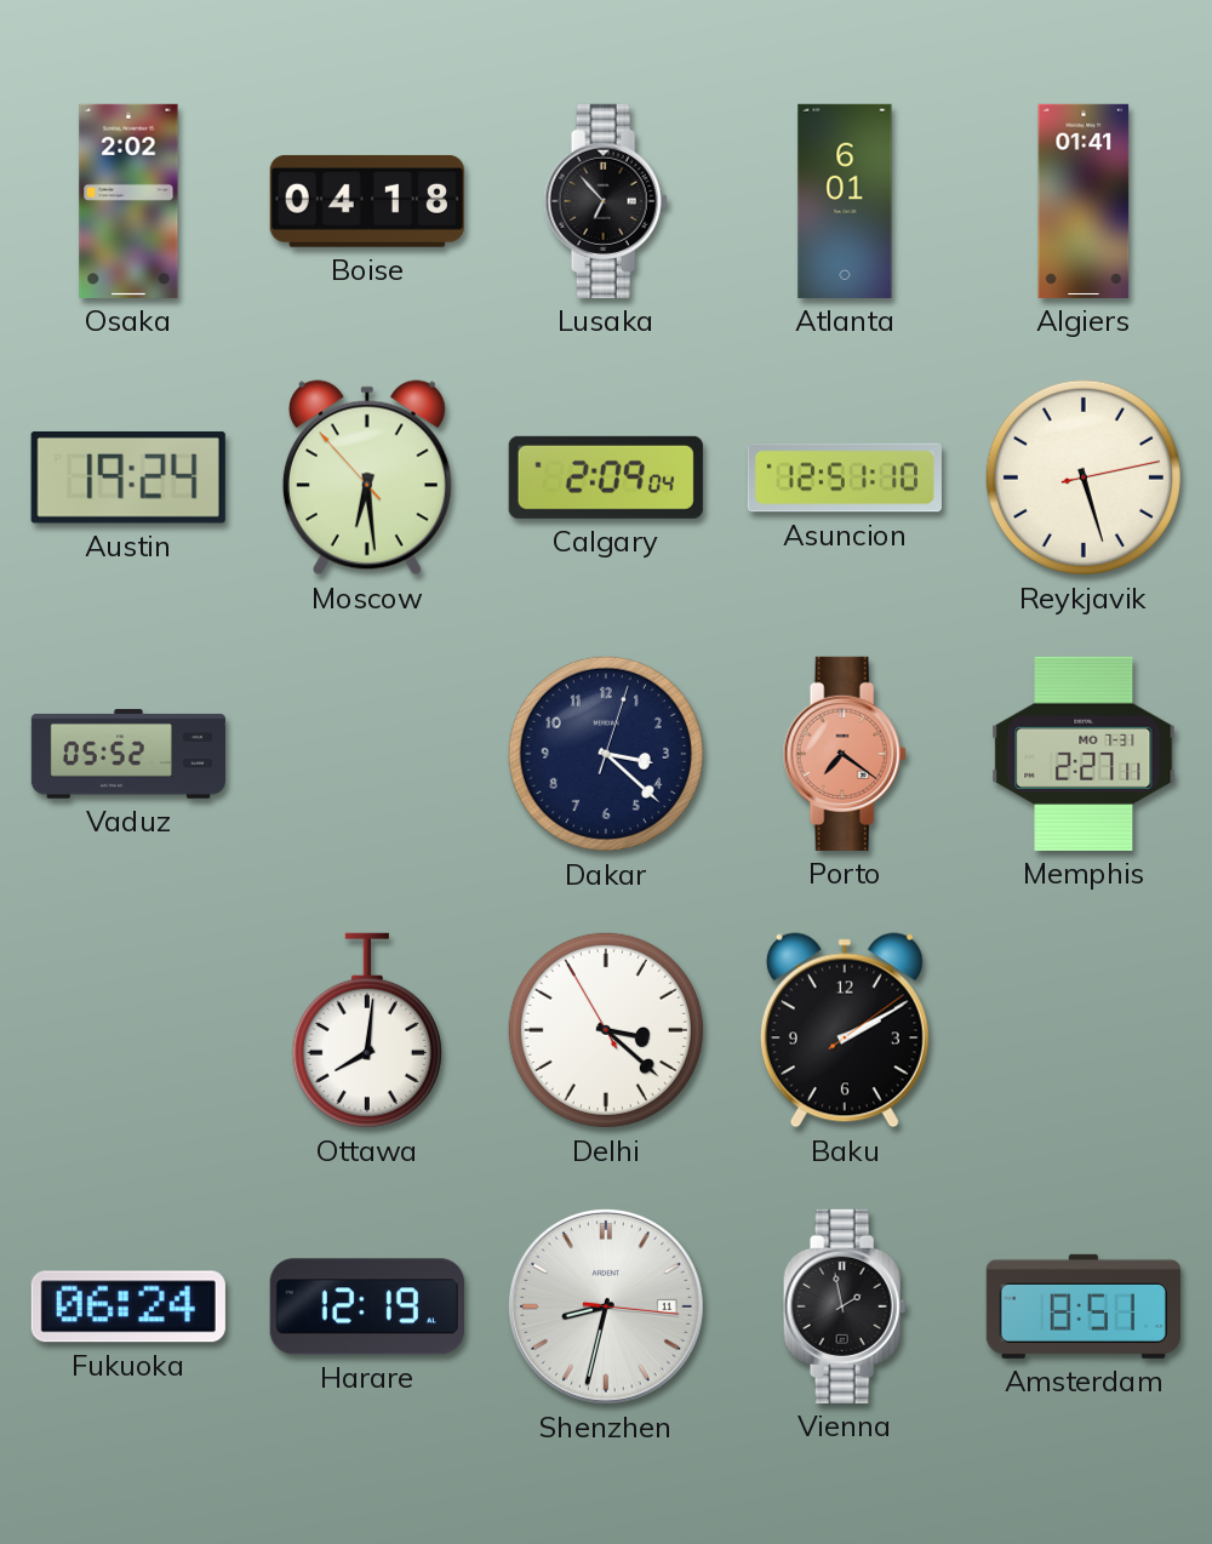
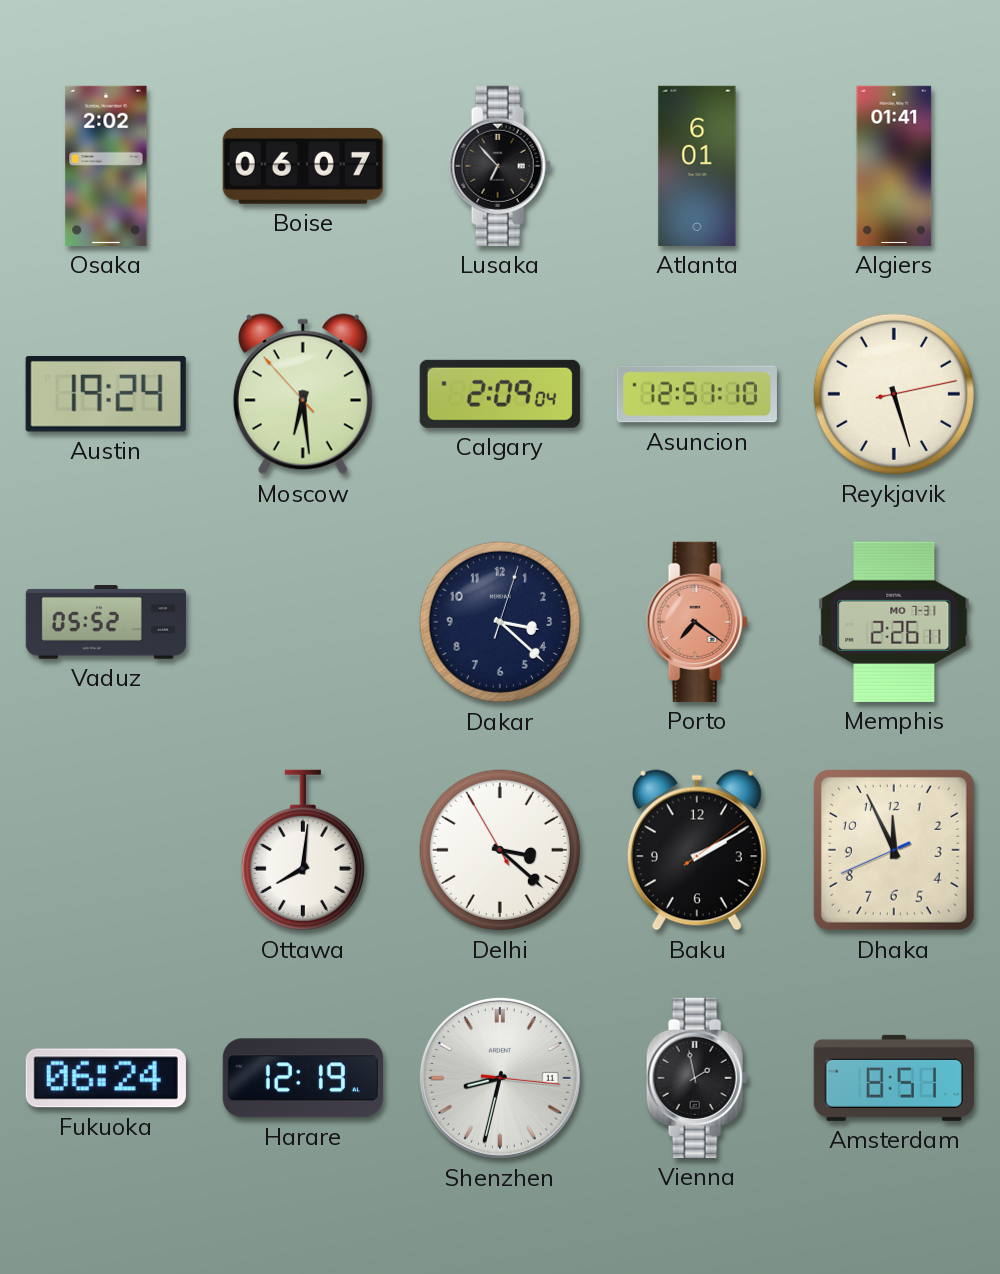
Boise: 04:18 -> 06:07 (303, 166)
Memphis: 2:27 -> 2:26 (894, 622)
Dhaka: none -> 11:55 (894, 850)
